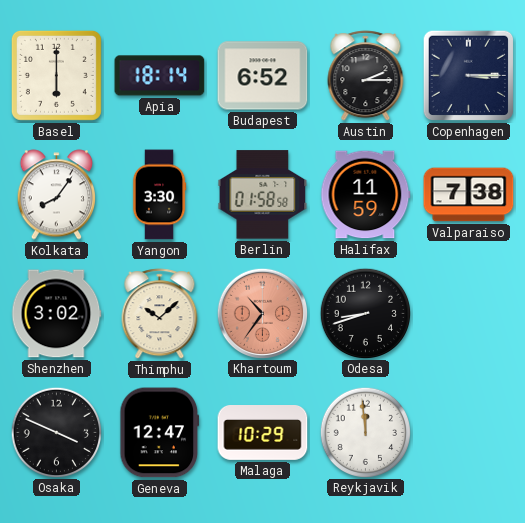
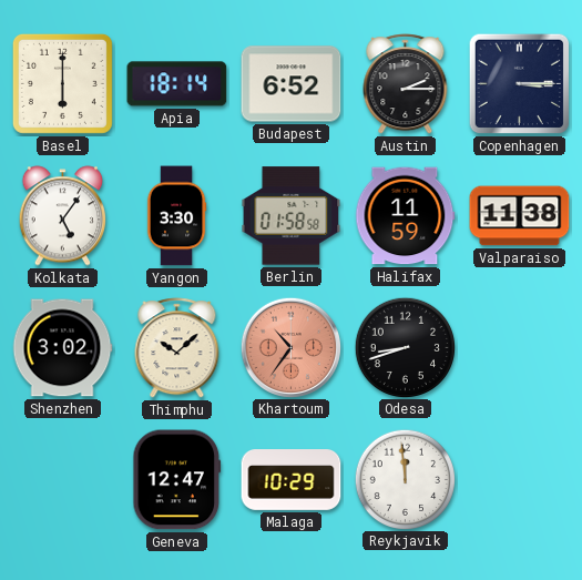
Kolkata: 8:06 -> 5:06 (62, 216)
Valparaiso: 7:38 -> 11:38 (520, 216)
Osaka: 3:49 -> none (56, 432)
